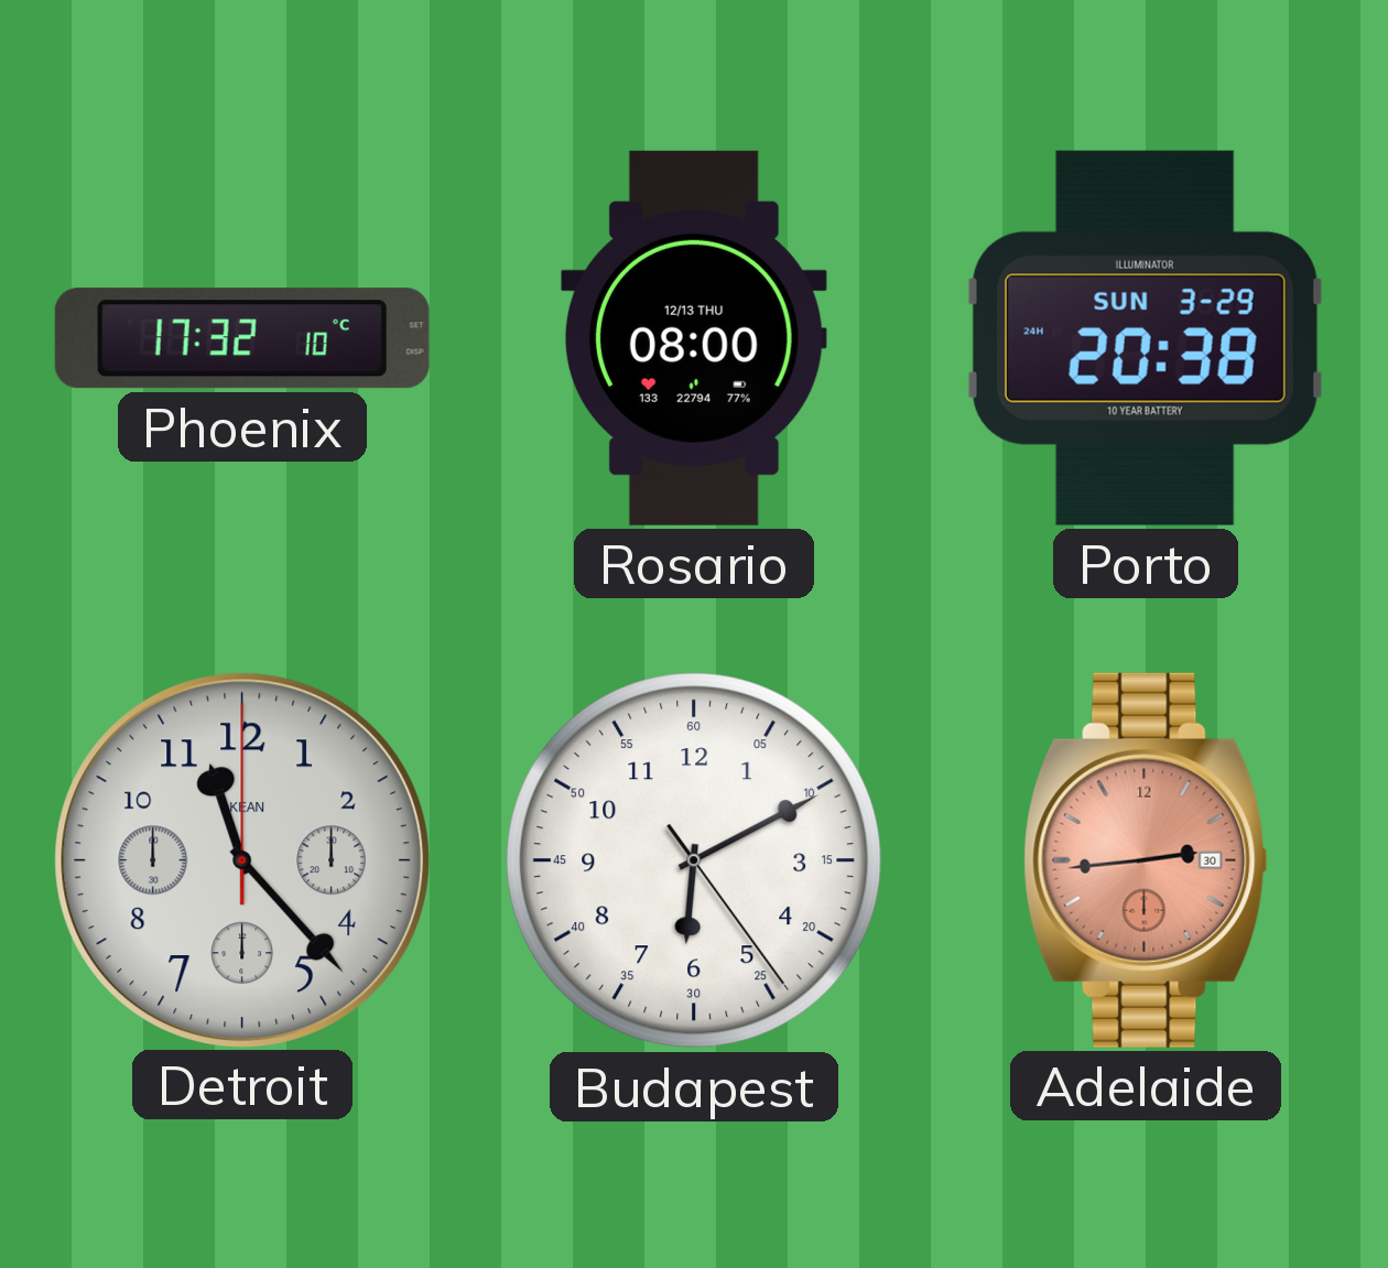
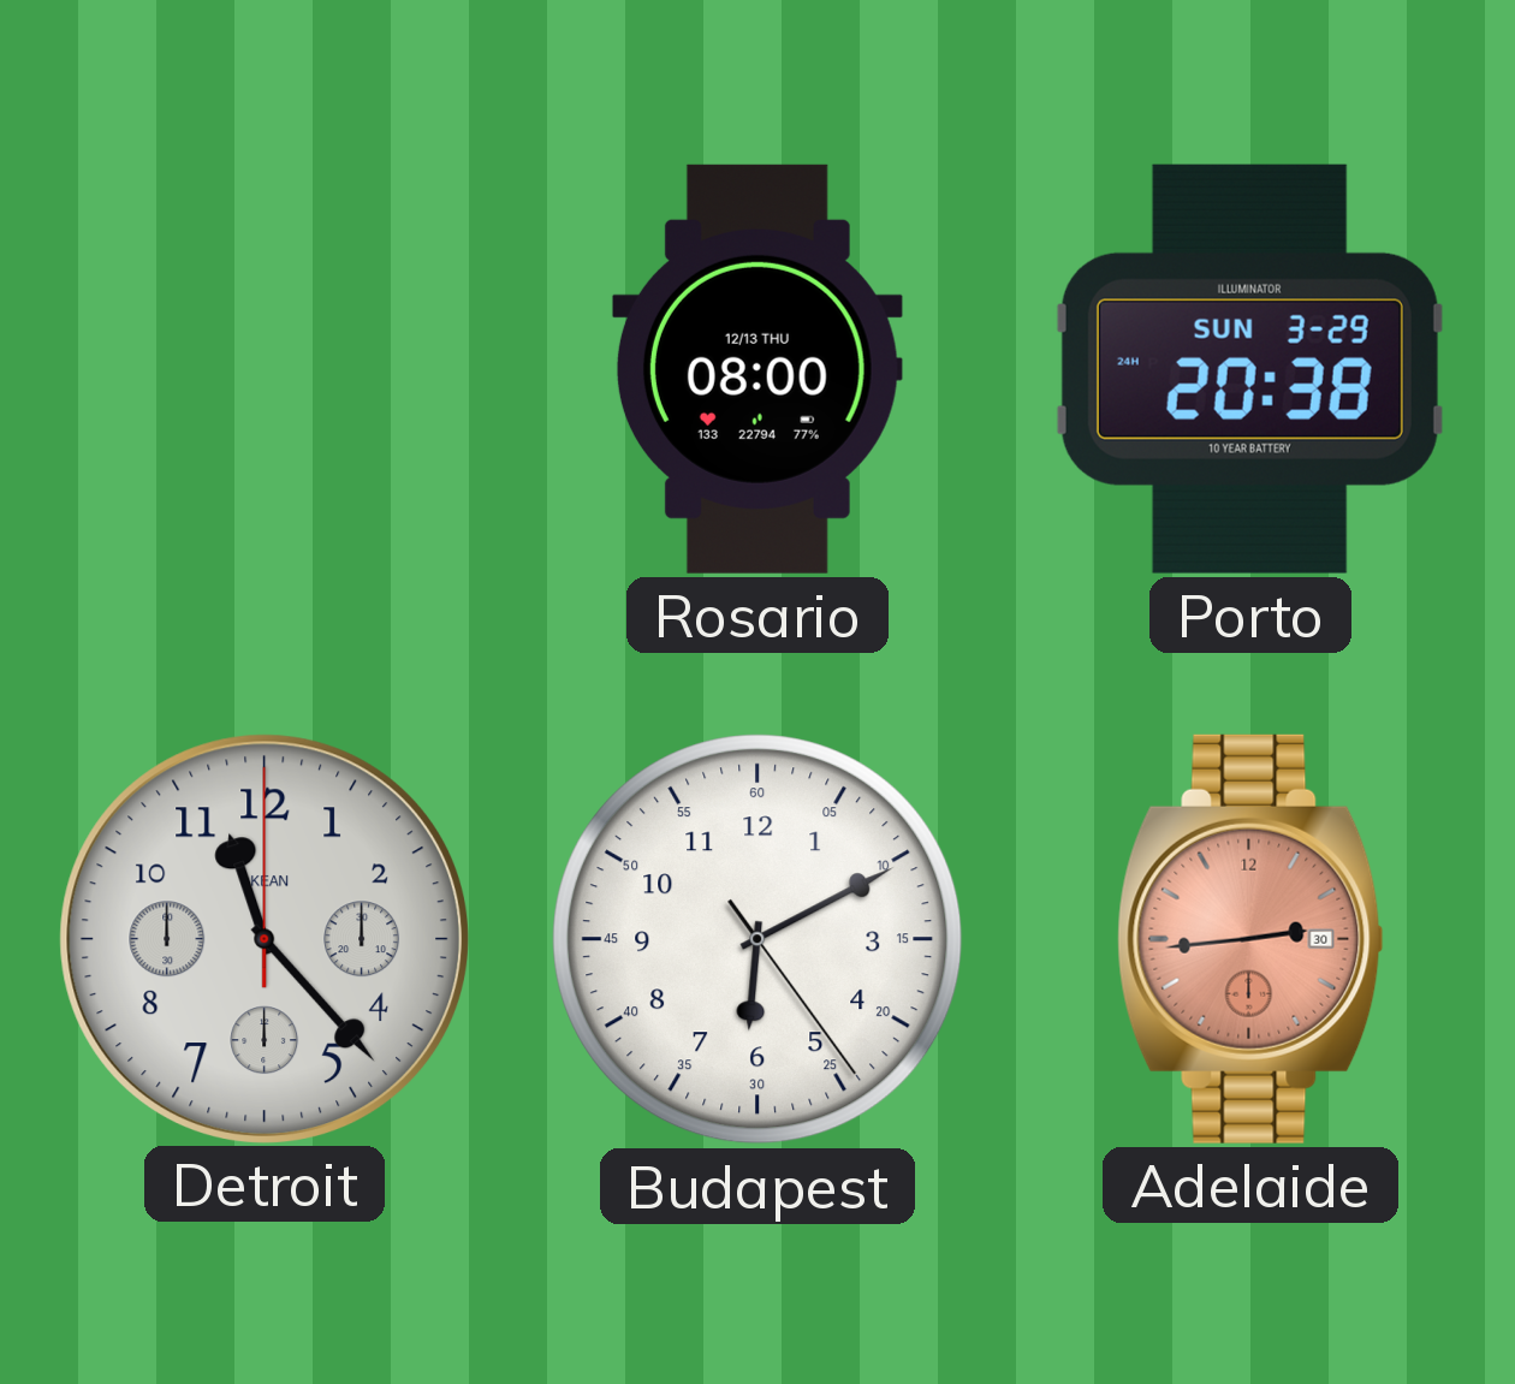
Phoenix: 17:32 -> none (242, 338)
